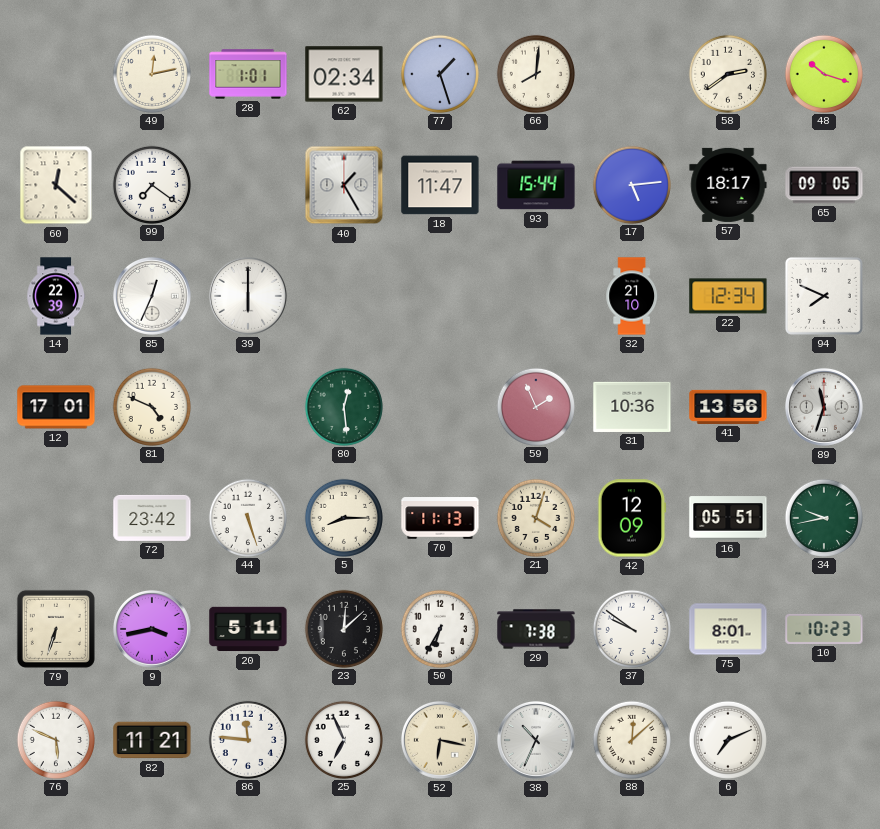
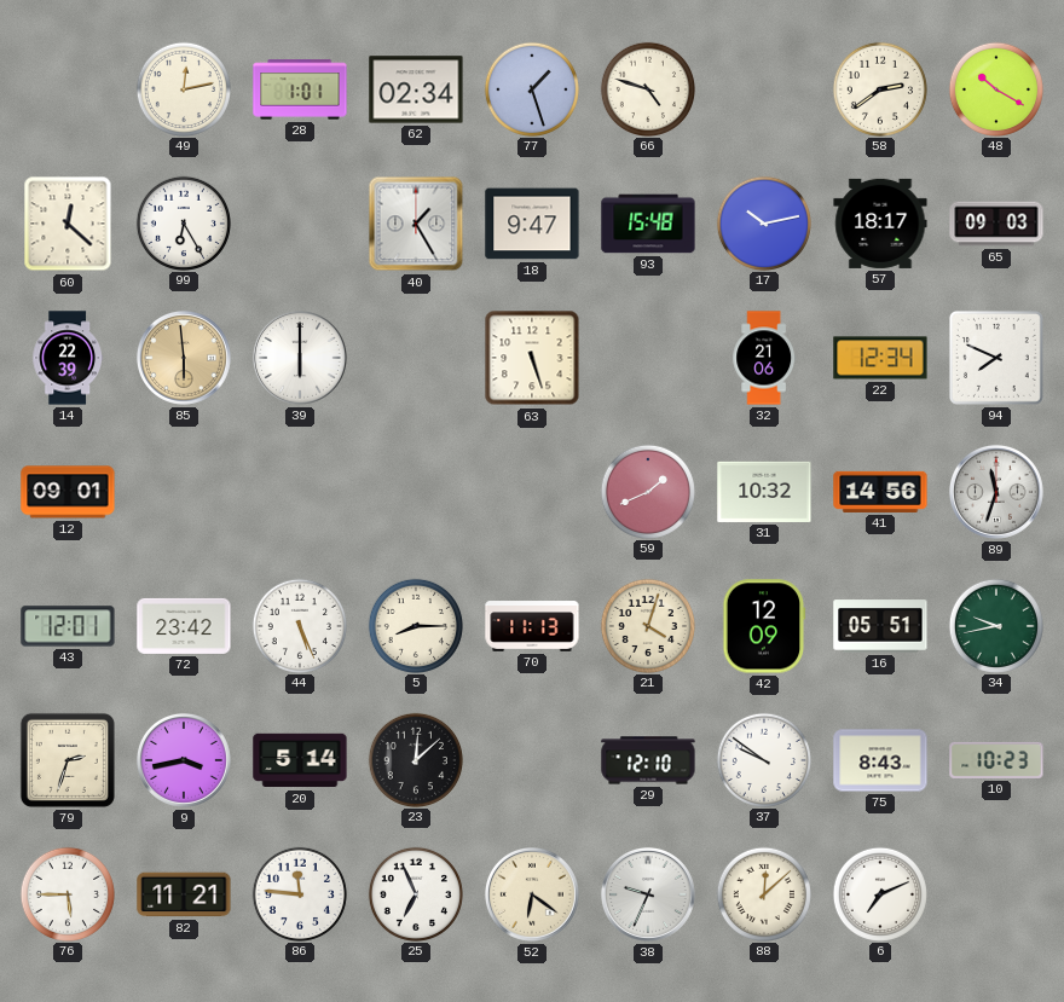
66: 8:01 -> 4:48 (647, 88)
48: 10:18 -> 10:20 (995, 88)
99: 7:21 -> 6:25 (183, 222)
18: 11:47 -> 9:47 (532, 224)
93: 15:44 -> 15:48 (648, 224)
17: 5:14 -> 10:13 (763, 222)
65: 09:05 -> 09:03 (996, 224)
85: 12:34 -> 5:59 (184, 358)
85 dial: white -> champagne (184, 358)
63: none -> 5:27 (532, 358)
32: 21:10 -> 21:06 (763, 358)
12: 17:01 -> 09:01 (68, 492)
81: 4:49 -> none (151, 406)
80: 12:29 -> none (343, 406)
59: 1:56 -> 1:41 (647, 491)
31: 10:36 -> 10:32 (764, 492)
41: 13:56 -> 14:56 (880, 492)
43: none -> 12:01 (68, 626)
44: 5:27 -> 5:26 (299, 625)
79: 6:33 -> 2:33 (68, 760)
20: 5:11 -> 5:14 (300, 760)
50: 6:35 -> none (439, 628)
29: 7:38 -> 12:10 (648, 760)
75: 8:01 -> 8:43 (880, 760)
76: 5:49 -> 5:45 (66, 893)
52: 6:17 -> 6:21 (532, 894)
38: 10:34 -> 9:34 (648, 894)
